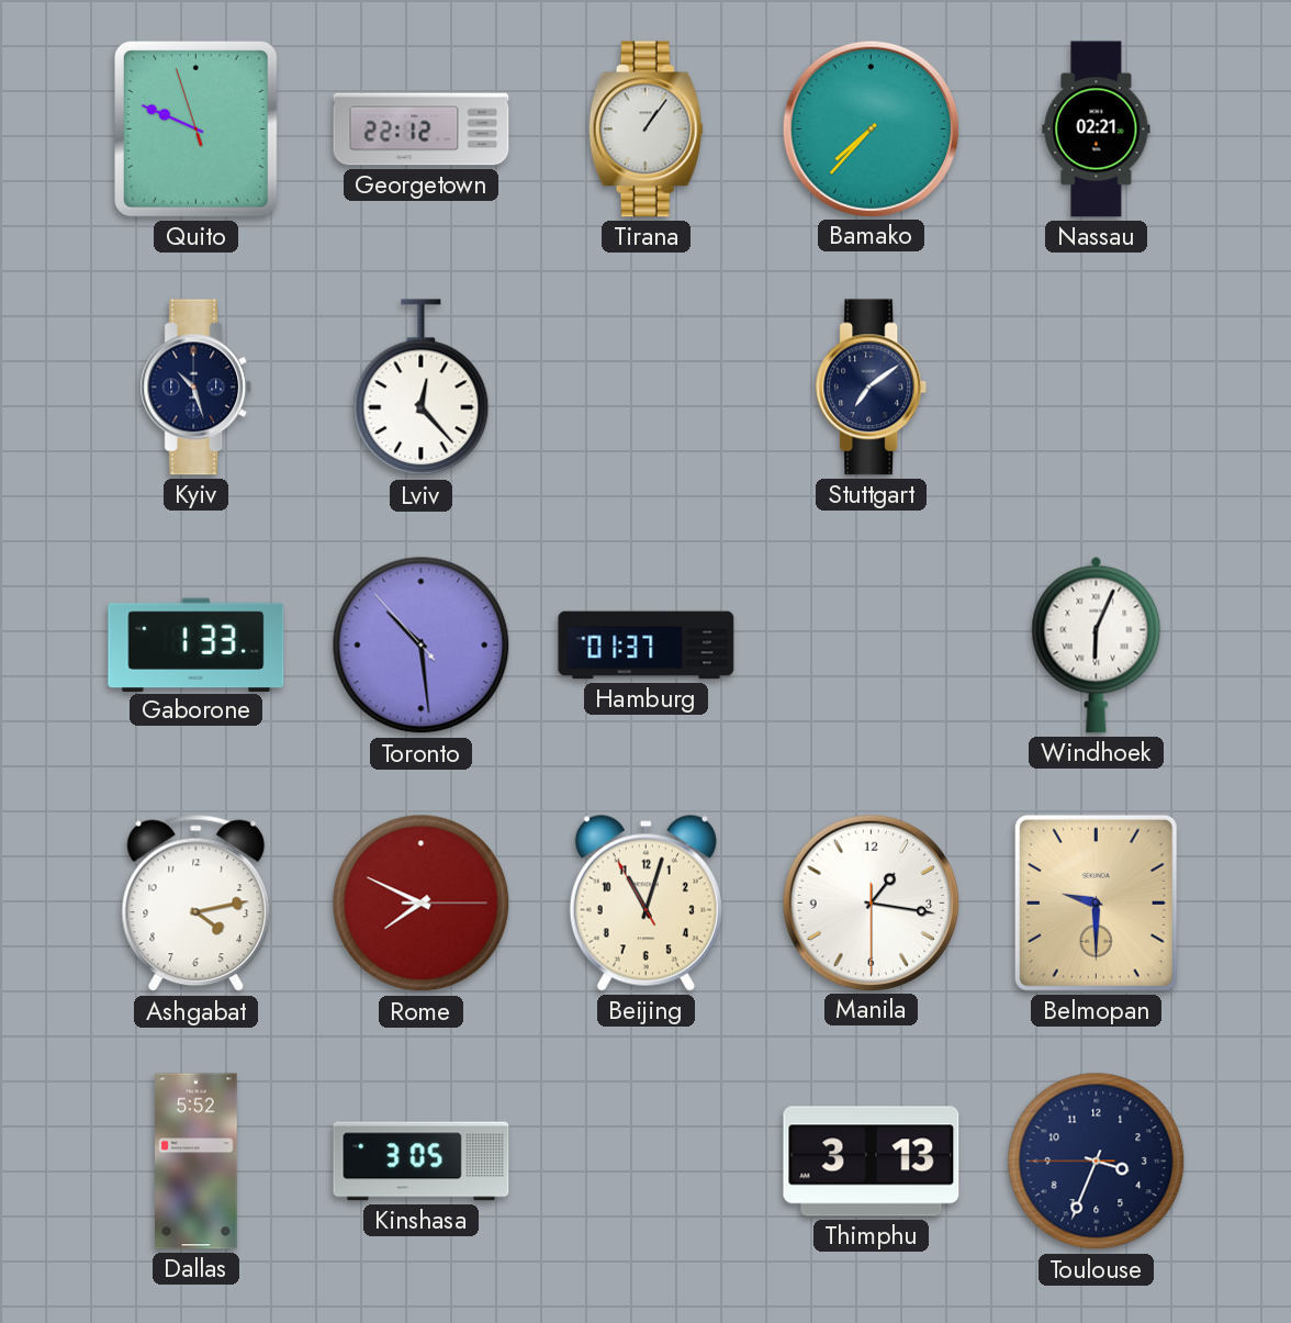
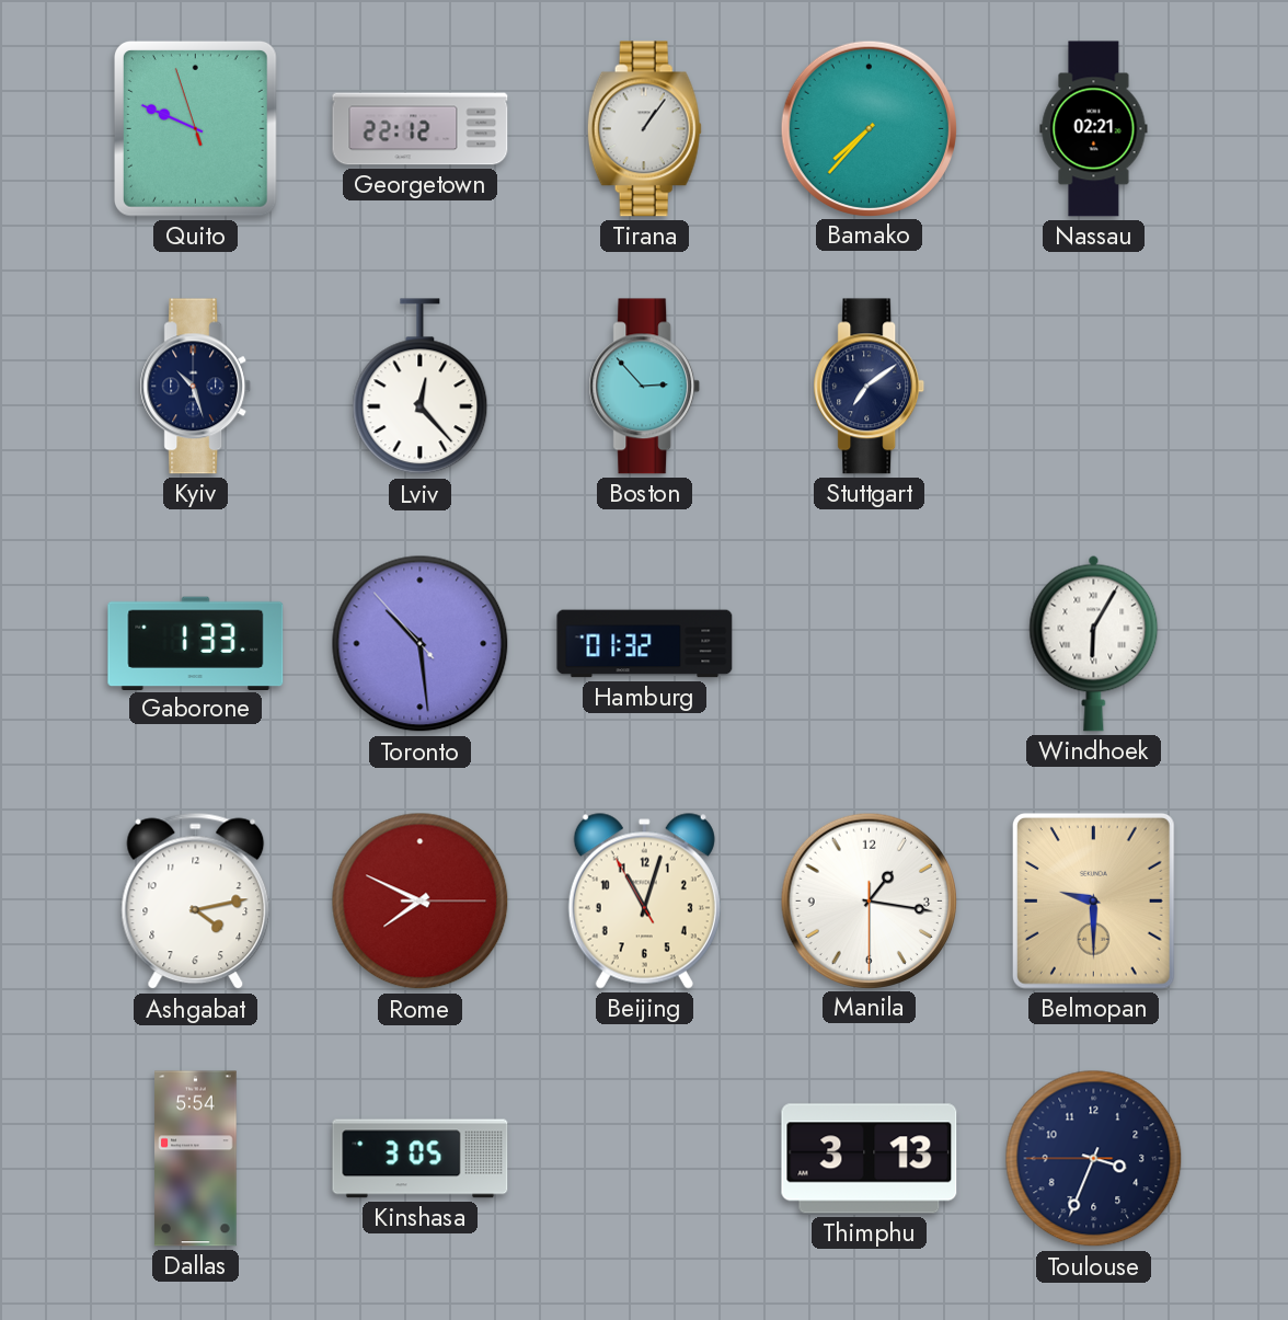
Boston: none -> 2:53 (645, 387)
Hamburg: 01:37 -> 01:32 (645, 644)
Windhoek: 6:04 -> 6:05 (1094, 643)
Dallas: 5:52 -> 5:54 (196, 1159)
